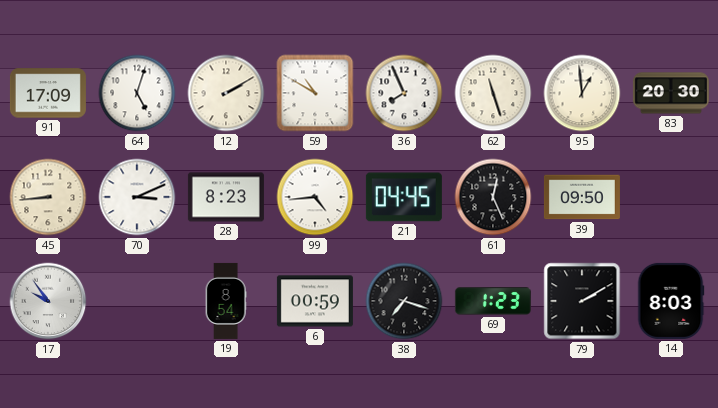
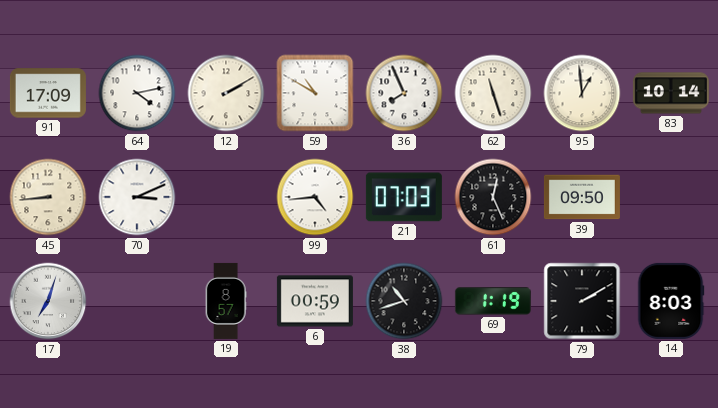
64: 5:03 -> 4:13 (137, 93)
83: 20:30 -> 10:14 (671, 93)
28: 8:23 -> none (226, 197)
21: 04:45 -> 07:03 (404, 197)
17: 9:54 -> 7:03 (48, 301)
19: 8:54 -> 8:57 (226, 301)
38: 7:18 -> 10:42 (404, 301)
69: 1:23 -> 1:19 (493, 301)
